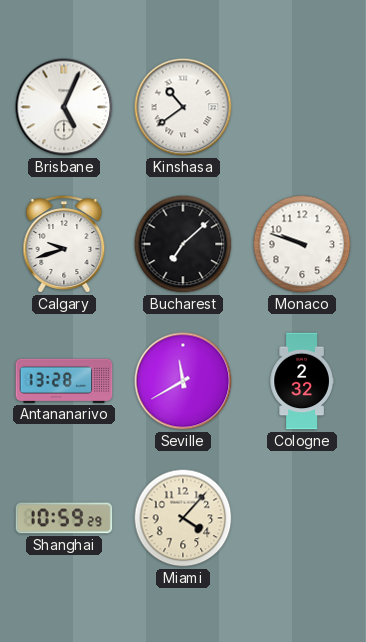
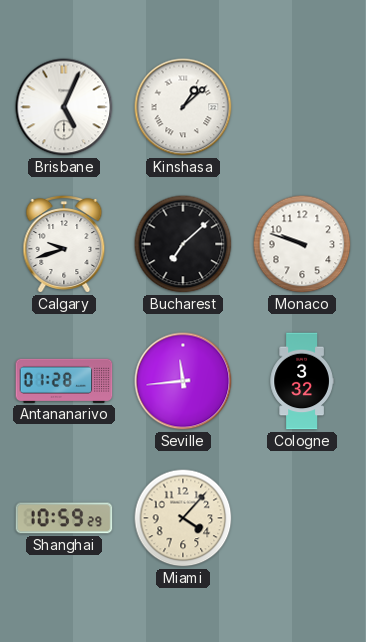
Kinshasa: 10:39 -> 1:08 (183, 107)
Antananarivo: 13:28 -> 01:28 (64, 381)
Seville: 11:40 -> 11:44 (183, 381)
Cologne: 2:32 -> 3:32 (302, 381)
